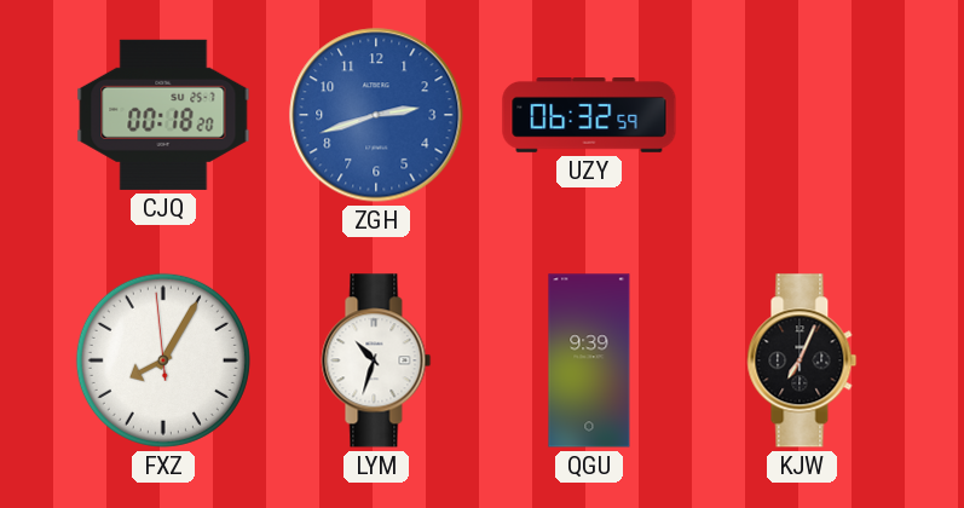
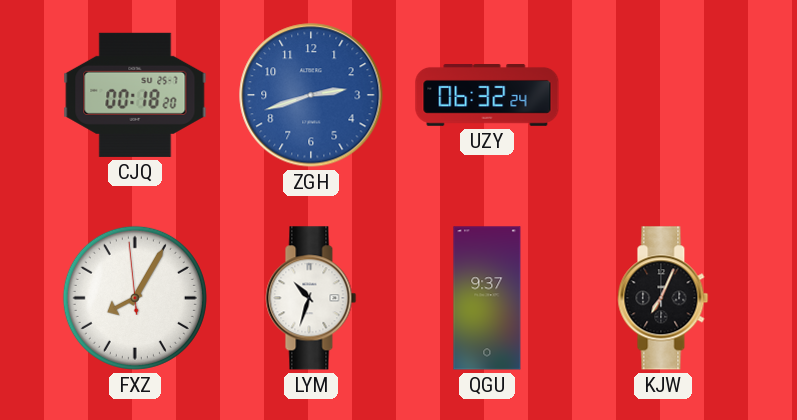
UZY: 06:32:59 -> 06:32:24 (487, 96)
QGU: 9:39 -> 9:37 (487, 298)
